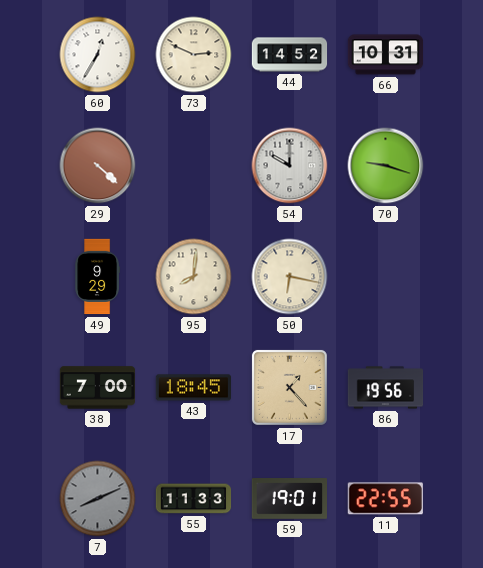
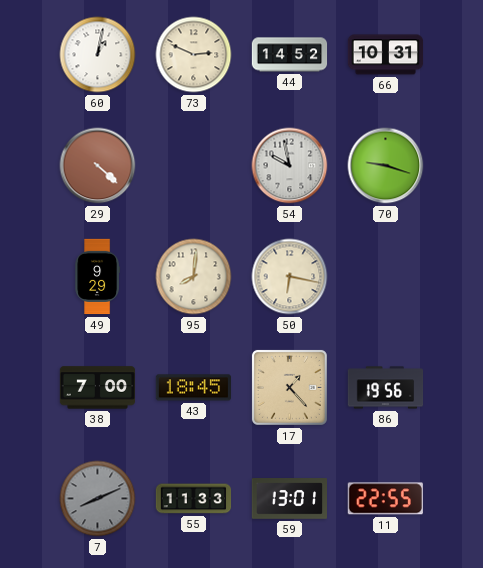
60: 12:35 -> 1:02 (98, 55)
54: 10:00 -> 9:58 (290, 166)
59: 19:01 -> 13:01 (289, 499)
